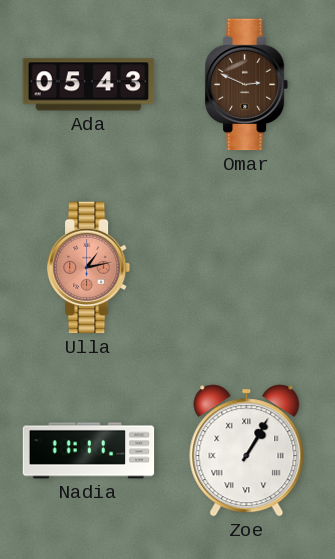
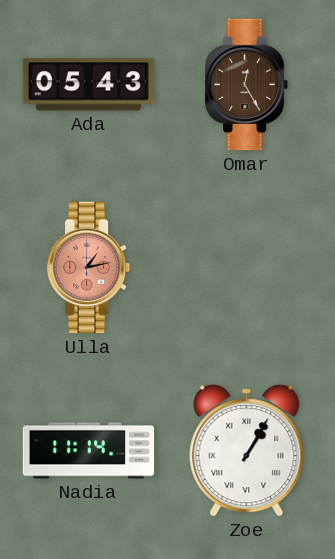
Omar: 2:49 -> 12:25 (247, 85)
Nadia: 11:11 -> 11:14 (89, 451)
